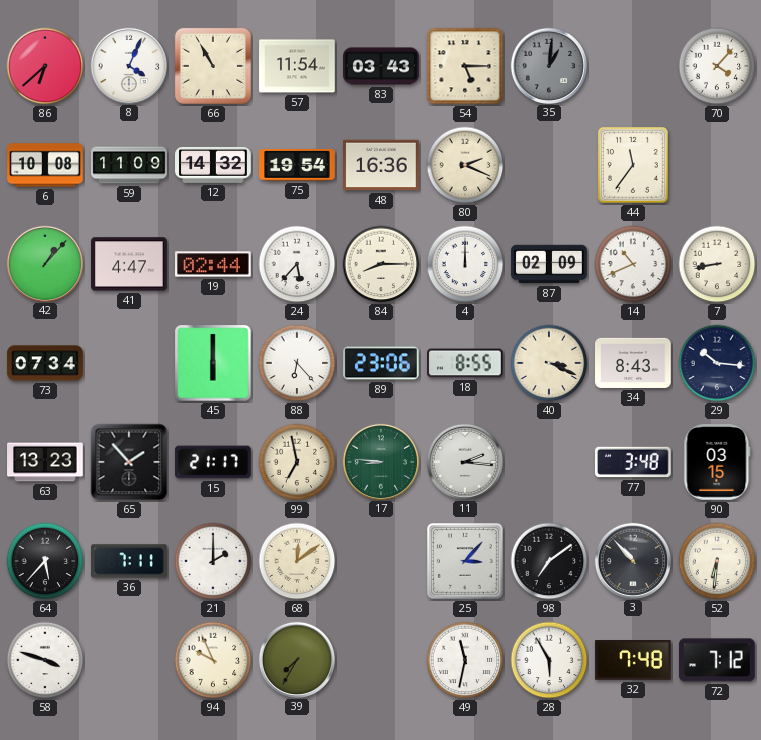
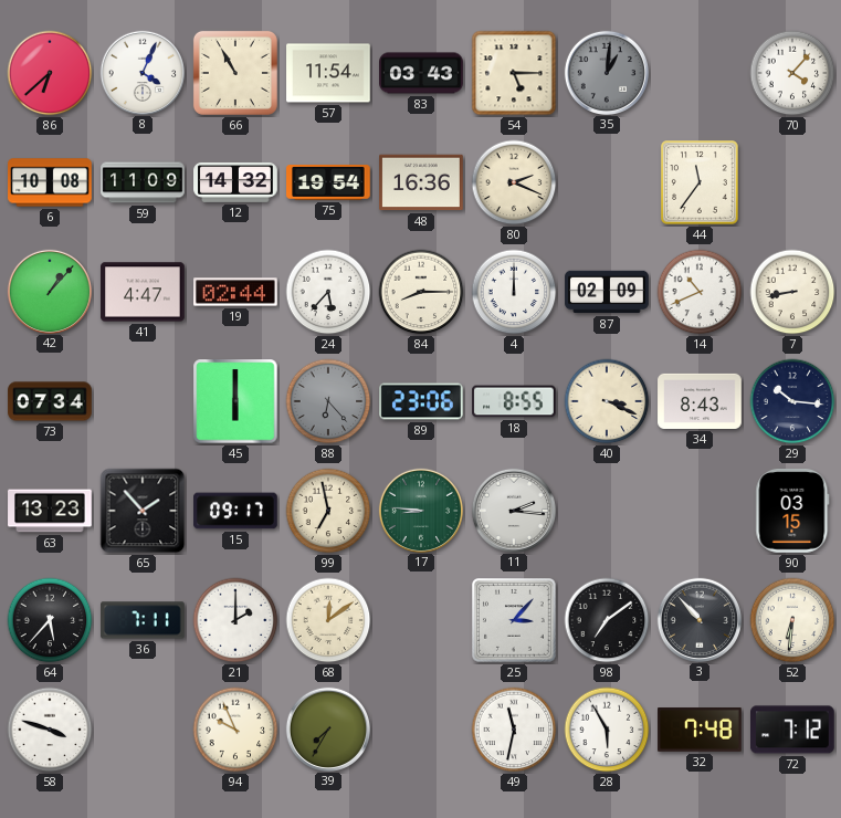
88 dial: white -> grey (328, 401)
15: 21:17 -> 09:17 (235, 511)
77: 3:48 -> none (633, 462)
